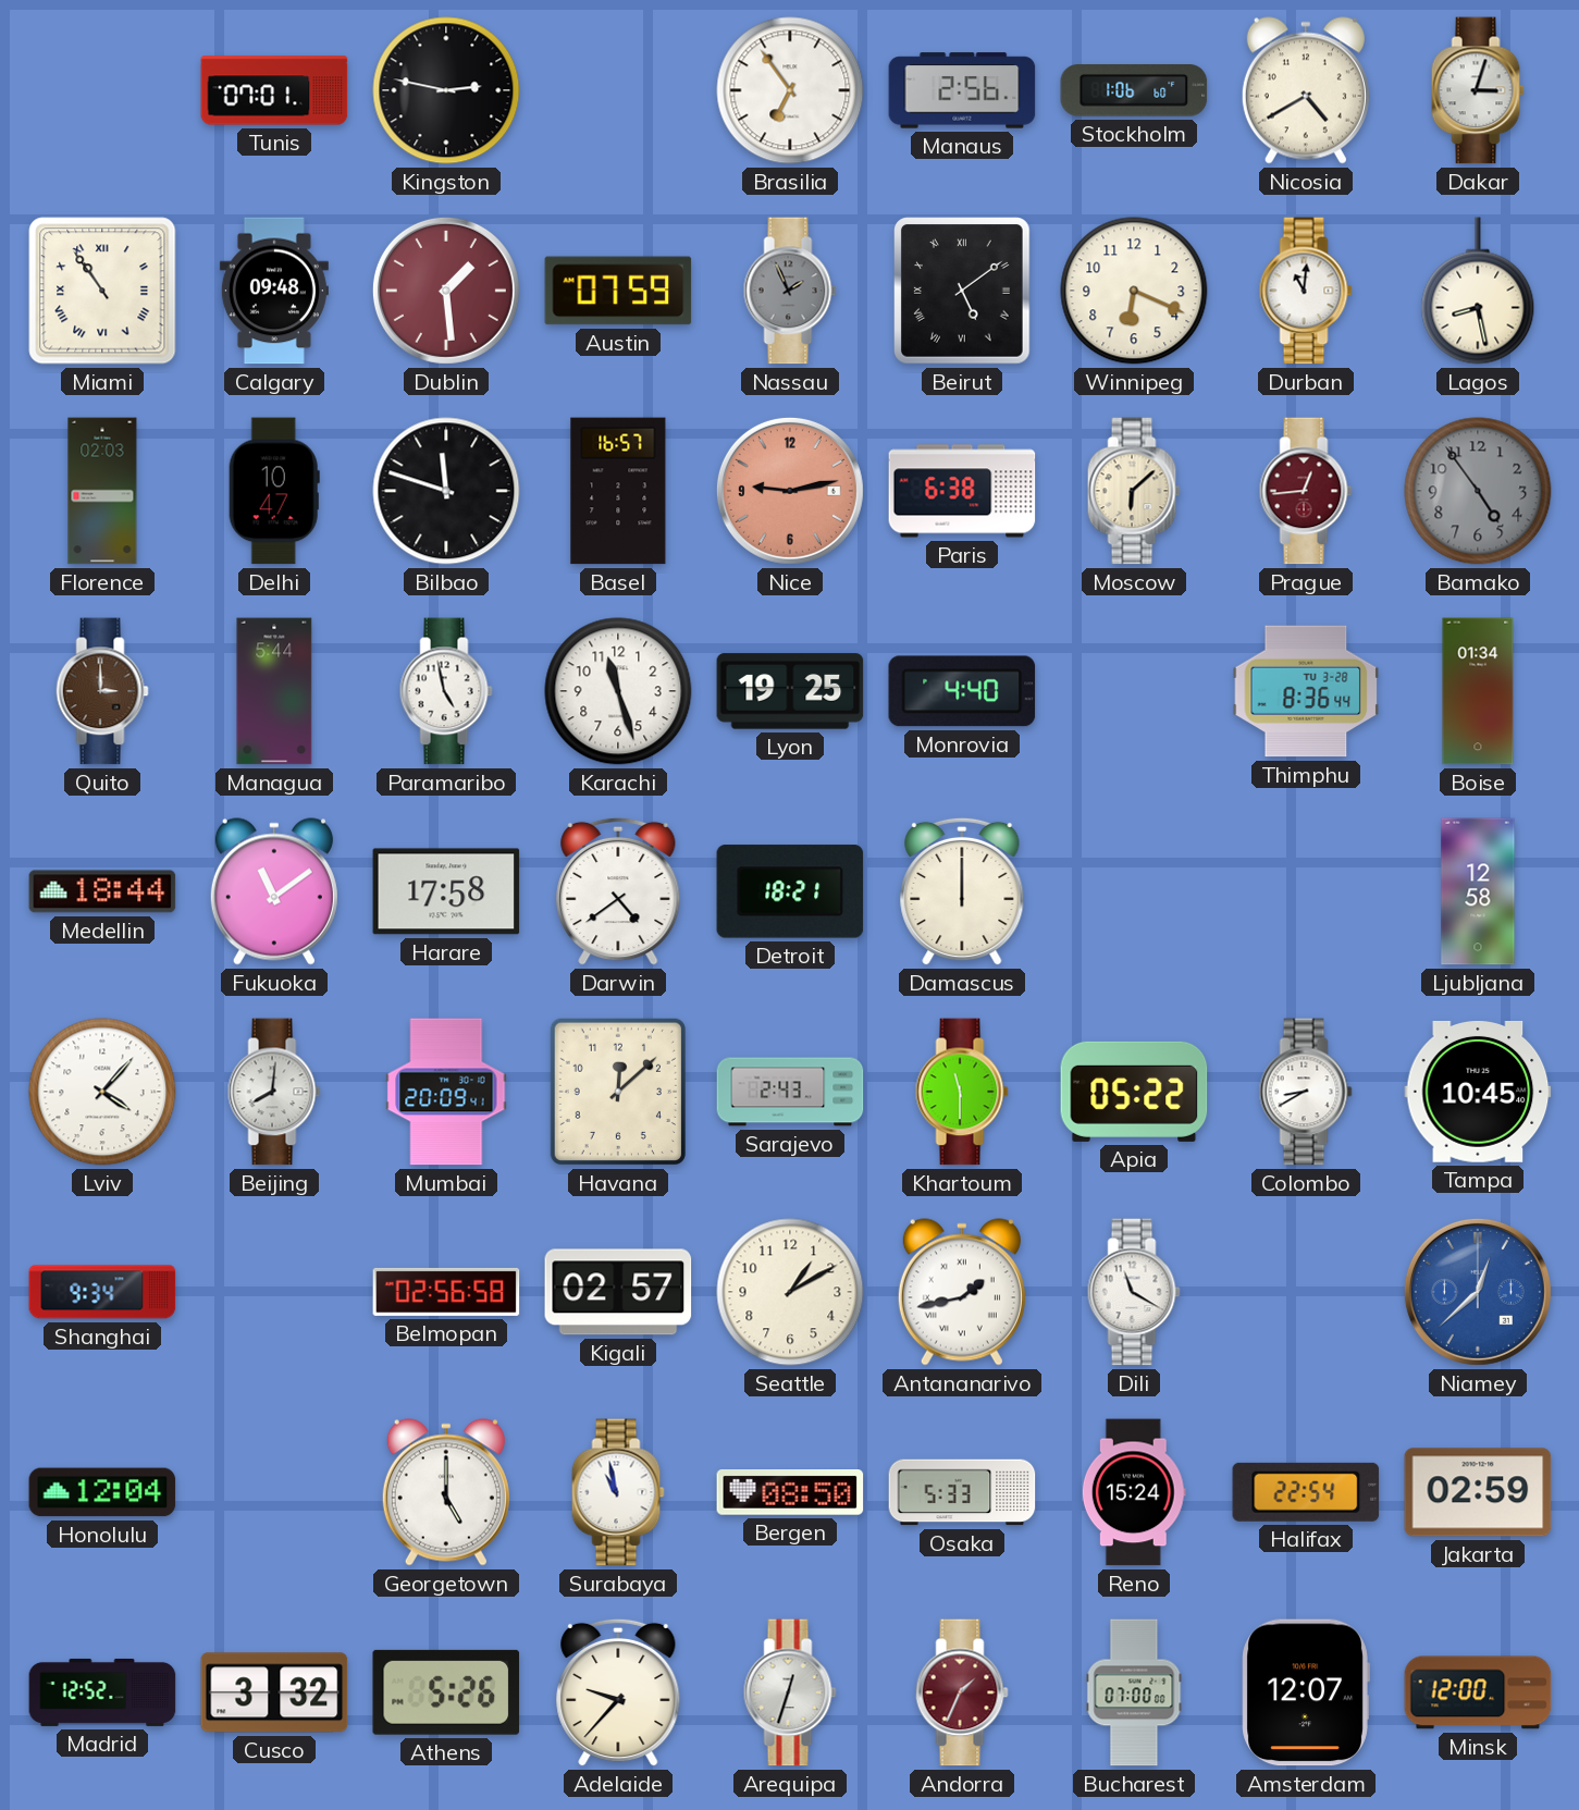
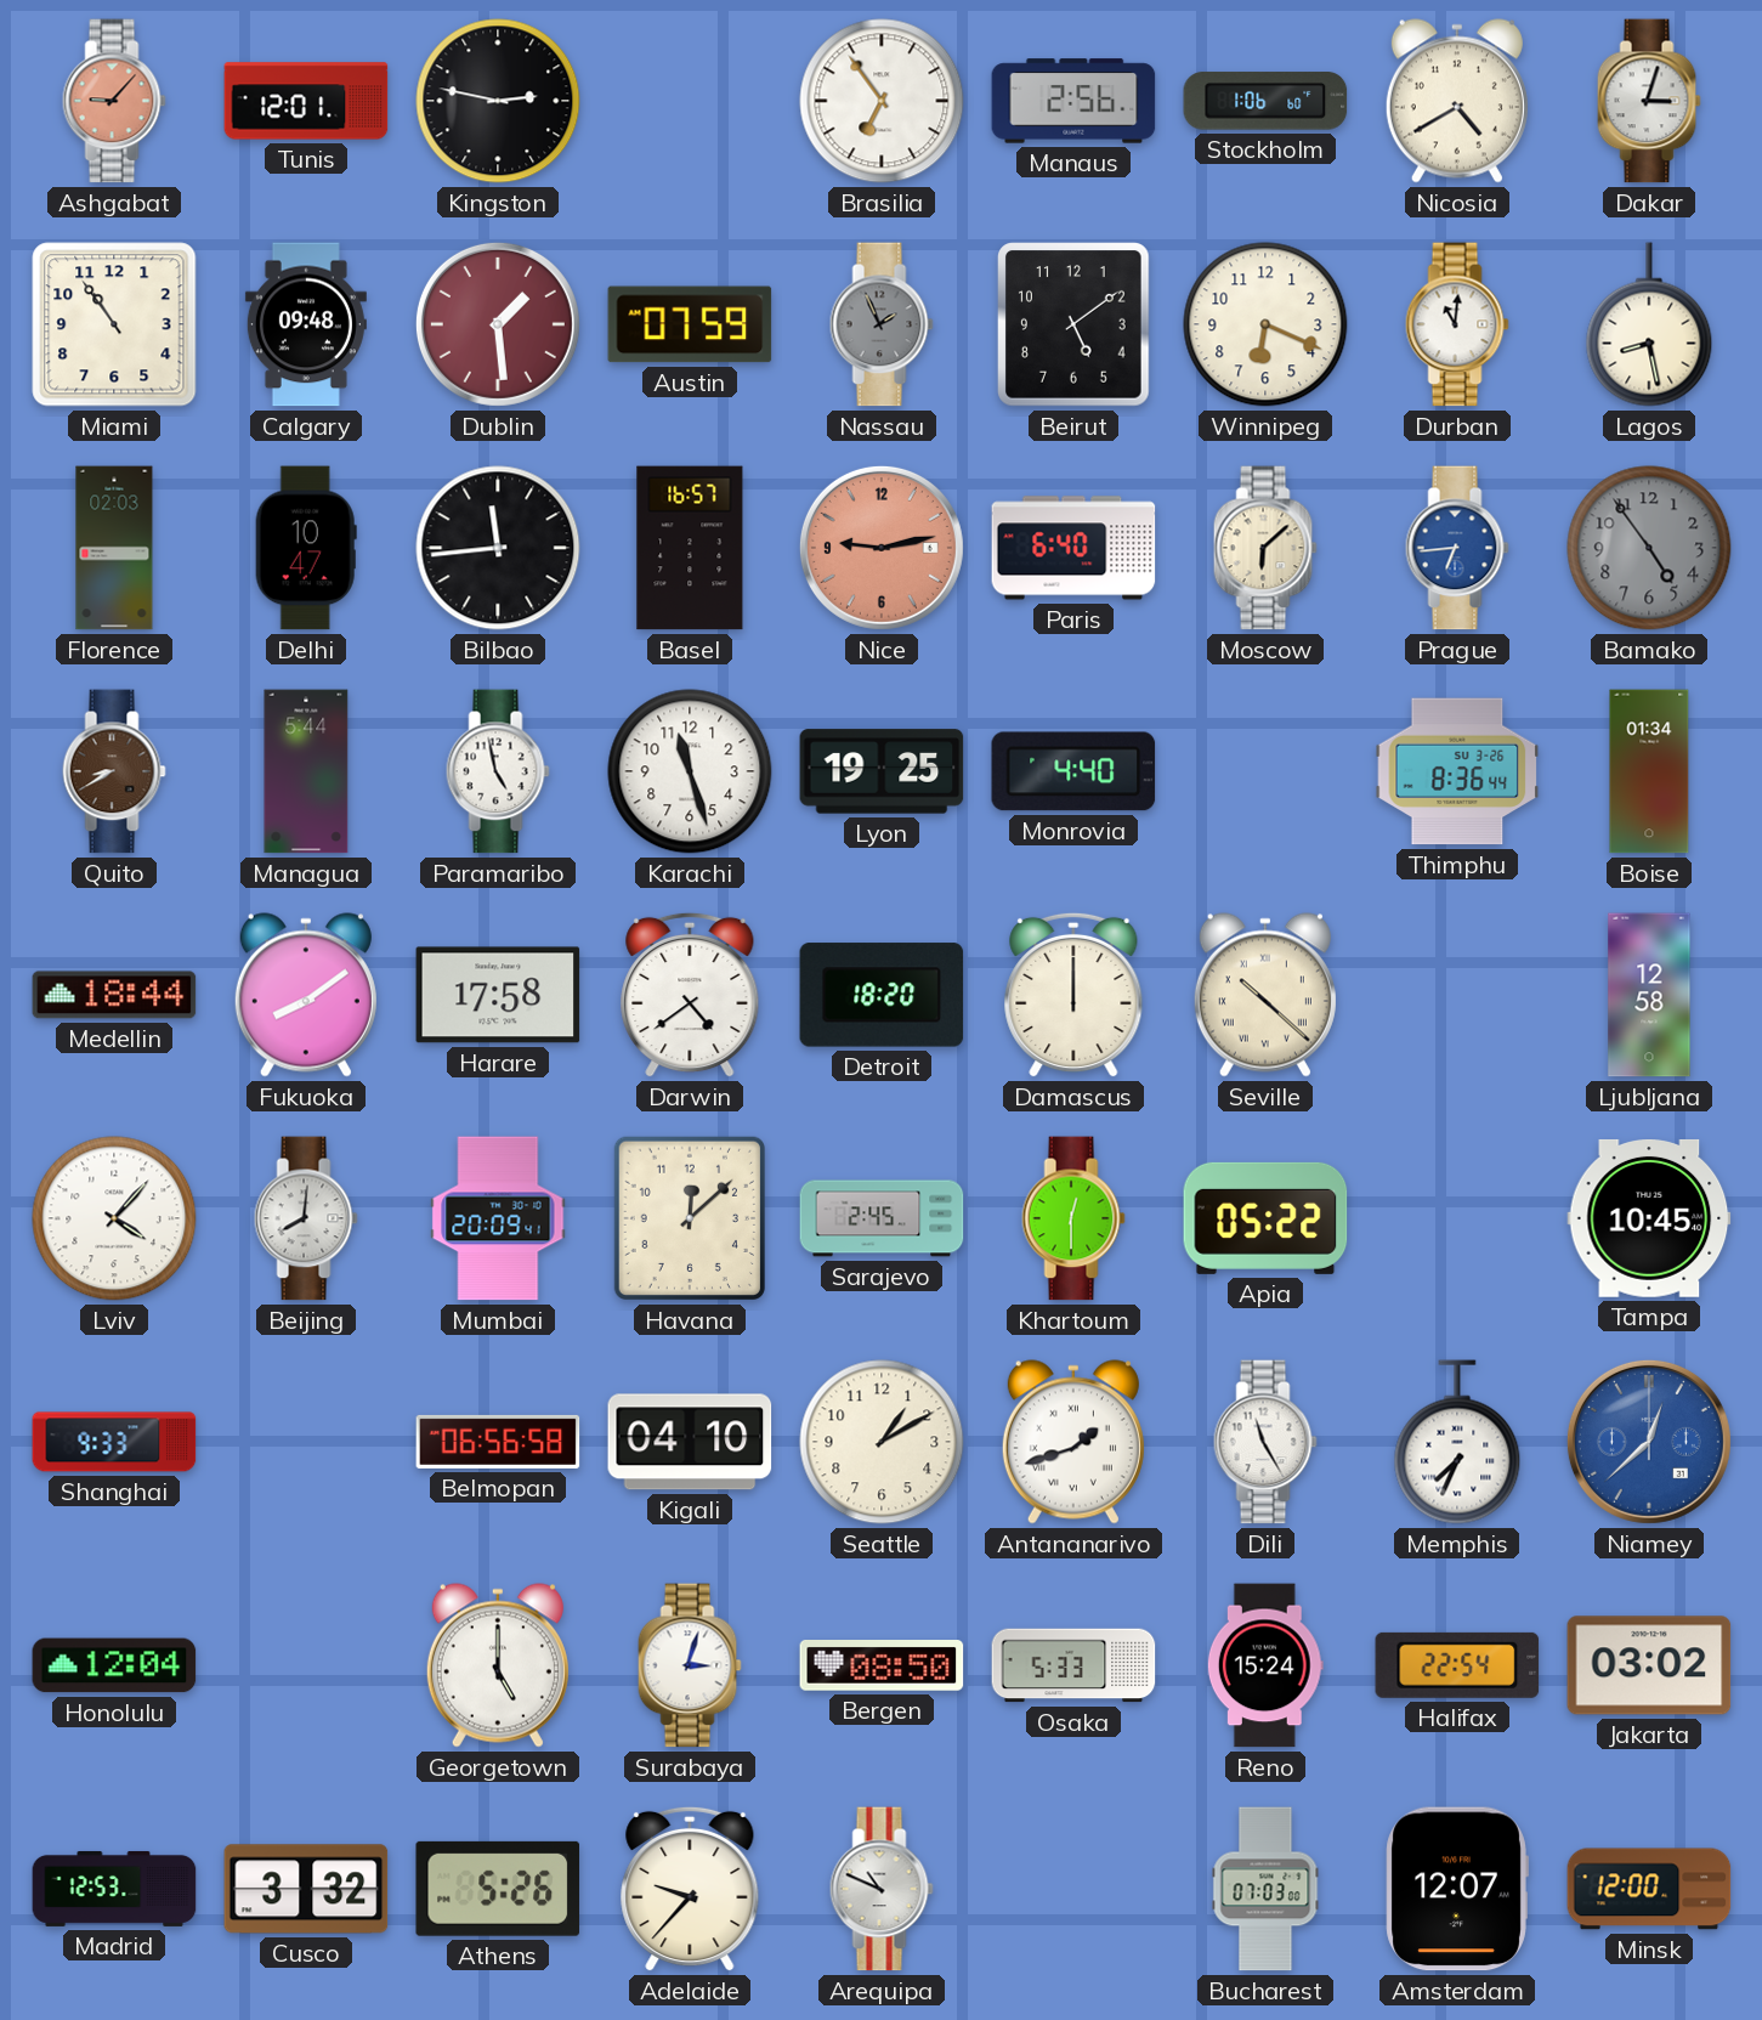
Ashgabat: none -> 9:07 (114, 101)
Tunis: 07:01 -> 12:01 (306, 101)
Miami numerals: Roman -> Arabic (114, 324)
Beirut numerals: Roman -> Arabic (1075, 324)
Bilbao: 11:48 -> 11:44 (498, 548)
Paris: 6:38 -> 6:40 (1073, 548)
Prague: 12:44 -> 6:44 (1457, 548)
Prague dial: burgundy -> blue (1457, 548)
Quito: 3:00 -> 8:40 (114, 771)
Thimphu date: TU 3-28 -> SU 3-26 (1457, 771)
Fukuoka: 11:09 -> 8:09 (306, 995)
Detroit: 18:21 -> 18:20 (882, 995)
Seville: none -> 10:22 (1265, 995)
Sarajevo: 2:43 -> 2:45 (882, 1218)
Khartoum: 11:30 -> 12:30 (1073, 1218)
Colombo: 8:40 -> none (1306, 1092)
Shanghai: 9:34 -> 9:33 (114, 1442)
Belmopan: 02:56 -> 06:56 (498, 1442)
Kigali: 02:57 -> 04:10 (690, 1442)
Antananarivo: 1:43 -> 1:42 (1073, 1442)
Dili: 11:20 -> 11:25 (1265, 1442)
Memphis: none -> 7:34 (1457, 1442)
Surabaya: 10:58 -> 3:03 (690, 1665)
Jakarta: 02:59 -> 03:02 (1649, 1665)
Madrid: 12:52 -> 12:53 (114, 1889)
Arequipa: 12:33 -> 10:49 (882, 1889)
Andorra: 1:34 -> none (962, 1692)
Bucharest: 07:00 -> 07:03 (1265, 1889)
